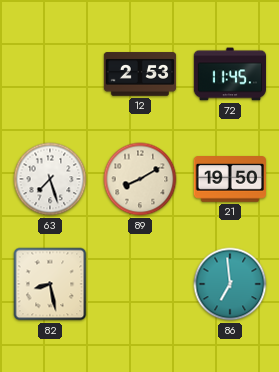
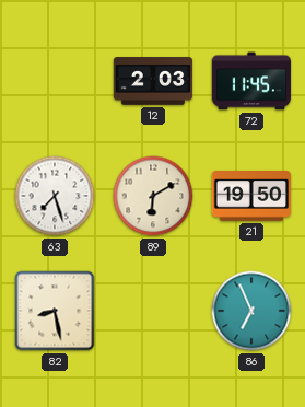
12: 2:53 -> 2:03 (153, 81)
89: 8:10 -> 6:10 (153, 196)
86: 6:59 -> 6:56 (251, 311)
